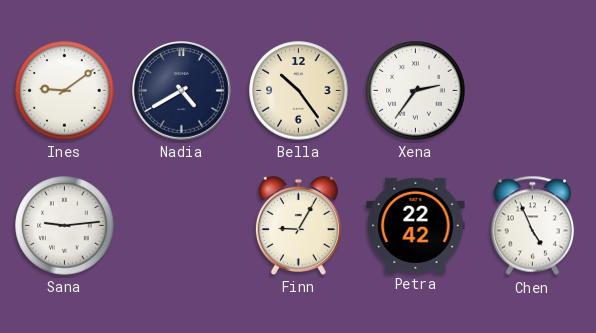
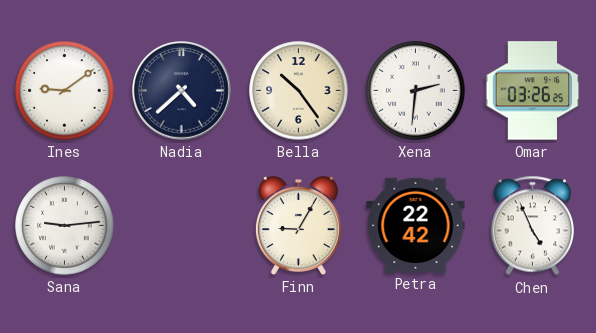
Nadia: 4:40 -> 4:38 (182, 91)
Xena: 2:36 -> 2:31 (416, 91)
Omar: none -> 03:26 (533, 91)
